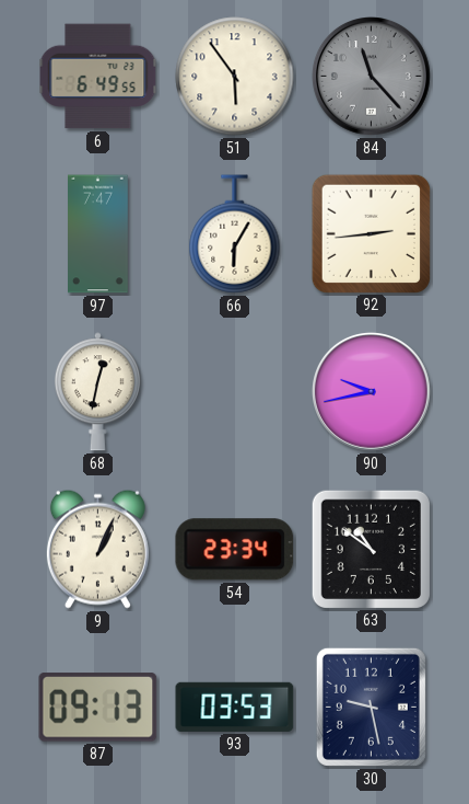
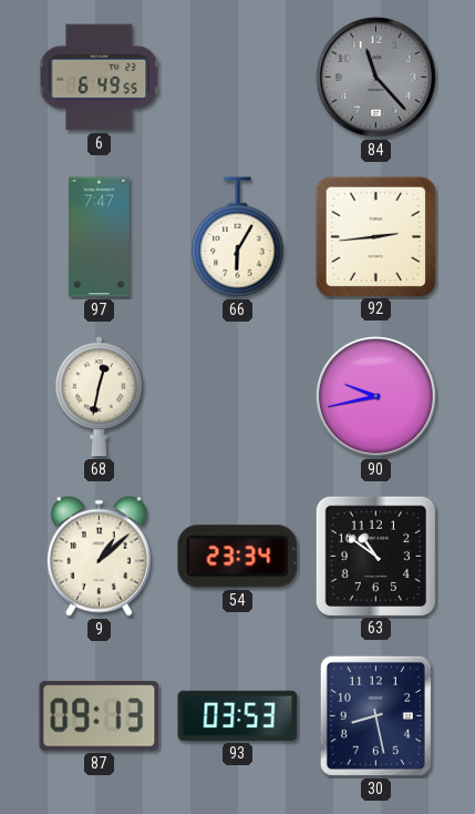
51: 5:54 -> none (235, 77)
9: 1:04 -> 1:08 (99, 556)
30: 9:28 -> 8:28 (375, 715)
